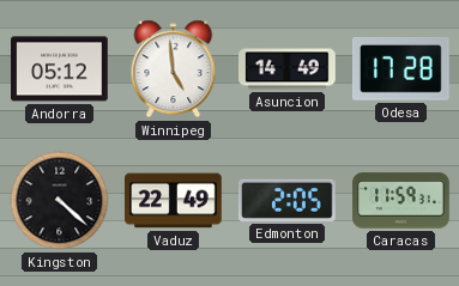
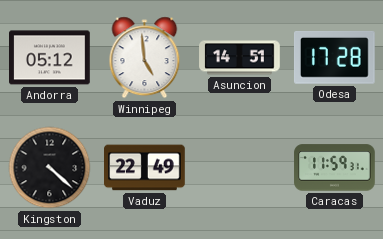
Asuncion: 14:49 -> 14:51 (240, 58)
Edmonton: 2:05 -> none (288, 200)
